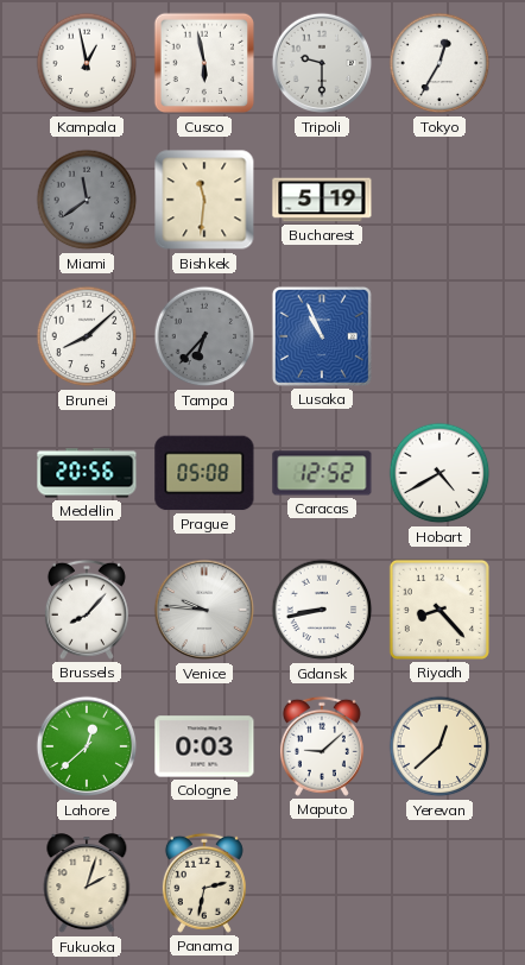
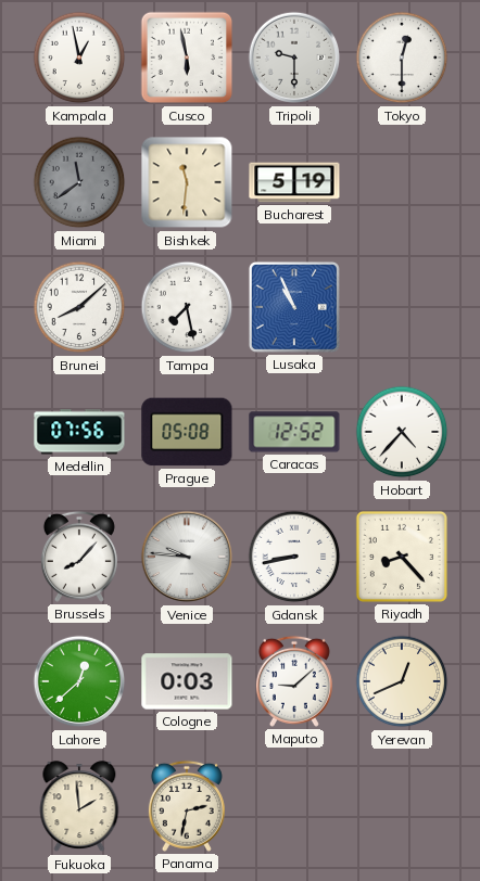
Tokyo: 12:35 -> 12:30 (402, 58)
Tampa: 6:37 -> 7:28 (187, 307)
Tampa dial: grey -> white (187, 307)
Medellin: 20:56 -> 07:56 (79, 432)
Hobart: 4:40 -> 4:37 (402, 432)
Yerevan: 12:38 -> 12:41 (402, 681)
Fukuoka: 2:03 -> 1:59 (79, 807)
